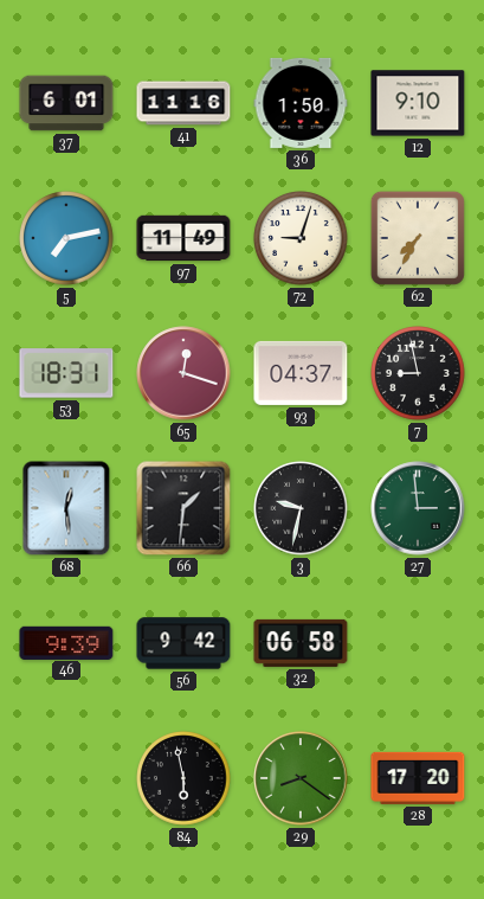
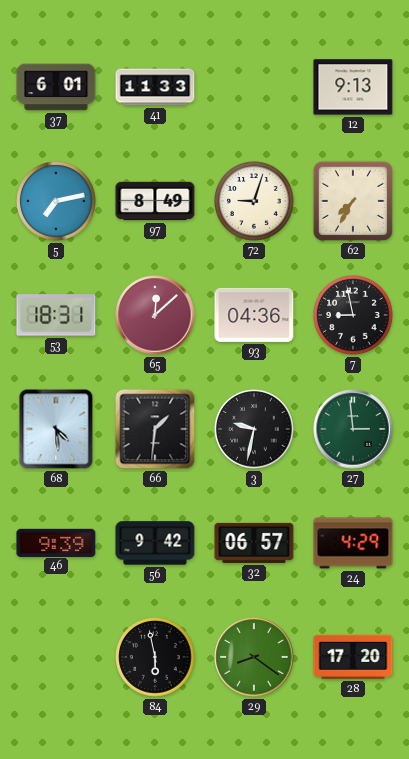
41: 11:16 -> 11:33 (155, 87)
36: 1:50 -> none (301, 103)
12: 9:10 -> 9:13 (353, 87)
97: 11:49 -> 8:49 (155, 201)
65: 12:18 -> 12:08 (155, 315)
93: 04:37 -> 04:36 (254, 315)
68: 12:29 -> 4:29 (56, 429)
32: 06:58 -> 06:57 (254, 543)
24: none -> 4:29 (353, 543)
